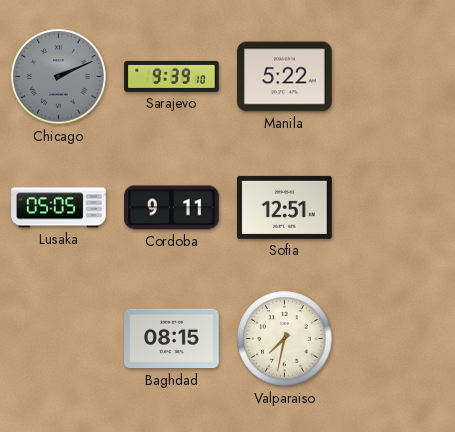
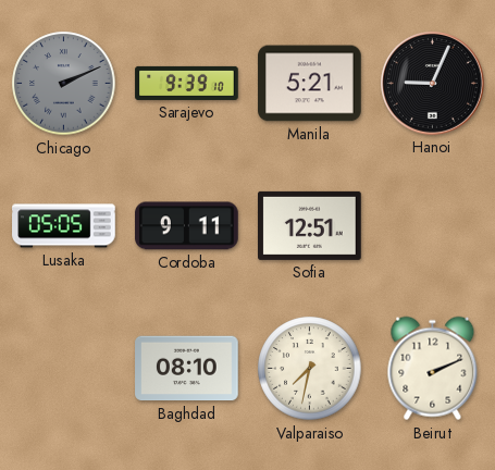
Manila: 5:22 -> 5:21 (310, 84)
Hanoi: none -> 9:04 (433, 84)
Baghdad: 08:15 -> 08:10 (187, 369)
Beirut: none -> 2:11 (433, 369)
